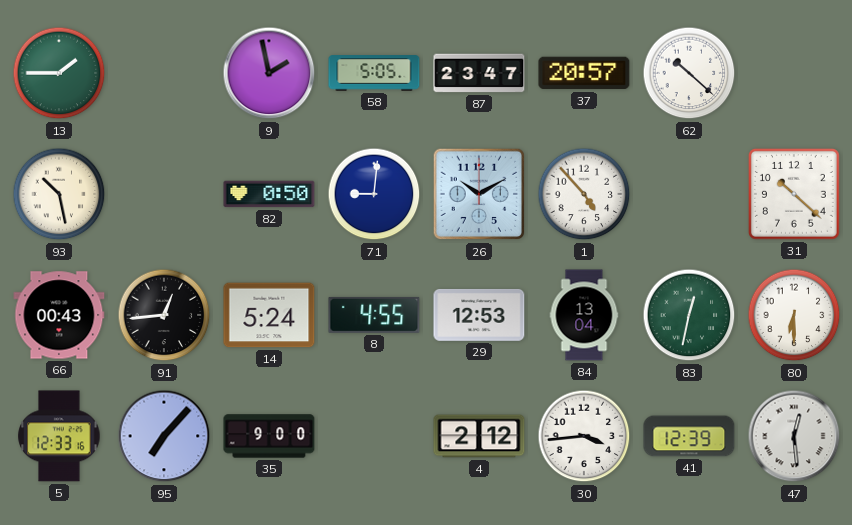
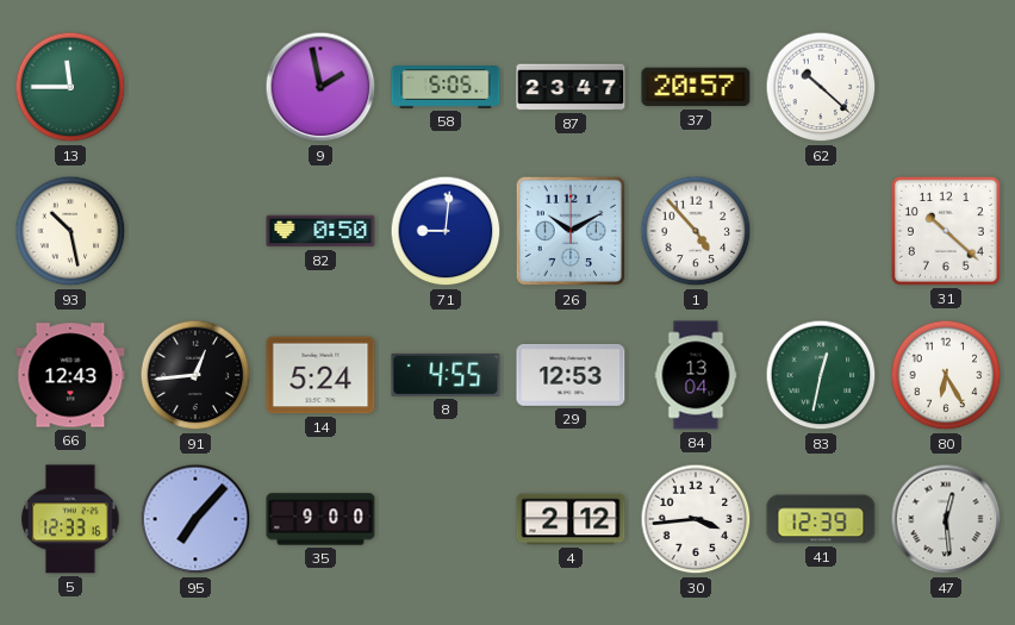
13: 1:45 -> 11:45 (70, 87)
66: 00:43 -> 12:43 (70, 375)
80: 6:30 -> 6:25 (946, 375)
